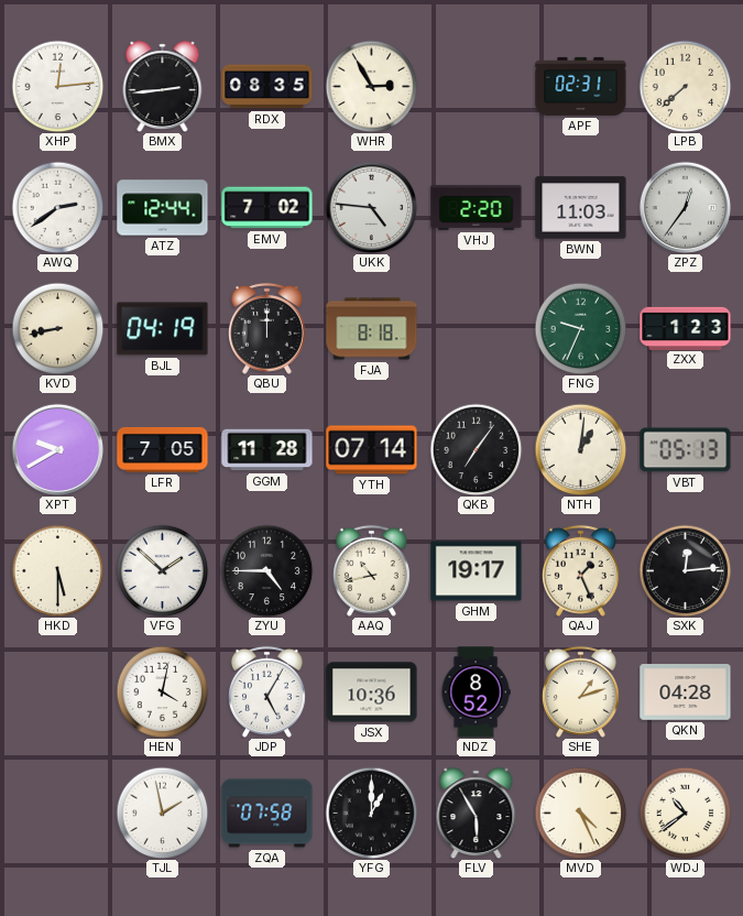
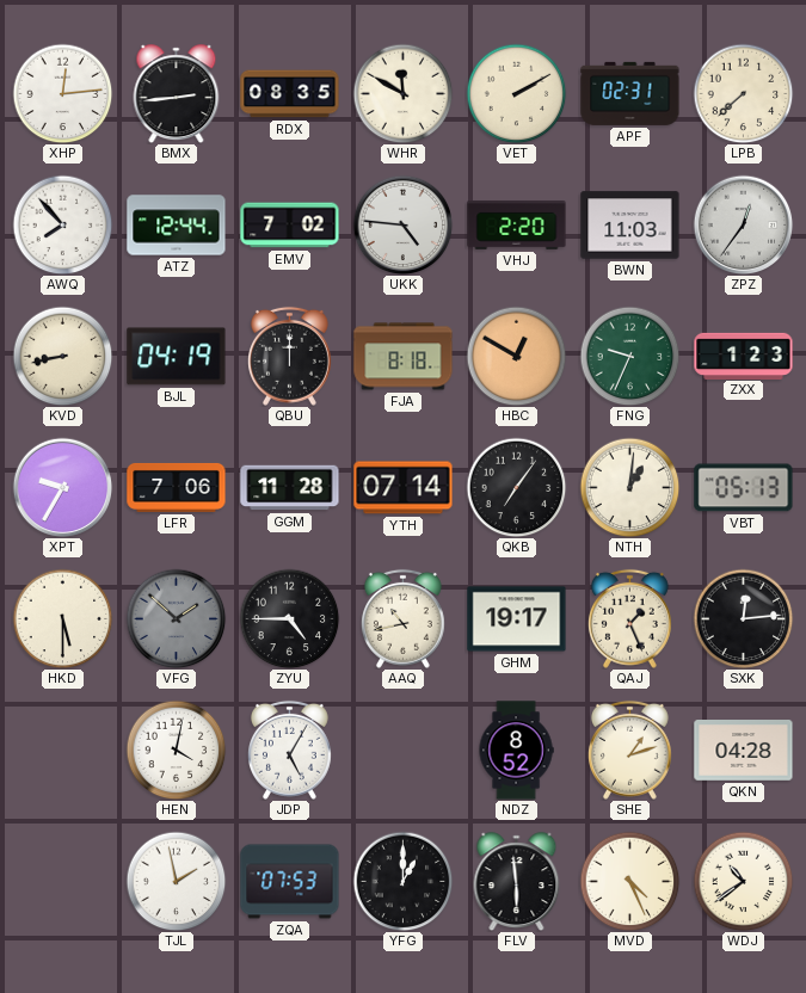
WHR: 2:55 -> 11:50 (402, 93)
VET: none -> 2:10 (516, 93)
AWQ: 2:39 -> 7:53 (62, 224)
HBC: none -> 12:50 (516, 356)
XPT: 9:40 -> 9:35 (62, 487)
LFR: 7:05 -> 7:06 (177, 487)
VFG dial: white -> grey (176, 618)
JSX: 10:36 -> none (372, 693)
ZQA: 07:58 -> 07:53 (290, 882)
FLV: 5:55 -> 5:59 (517, 882)
